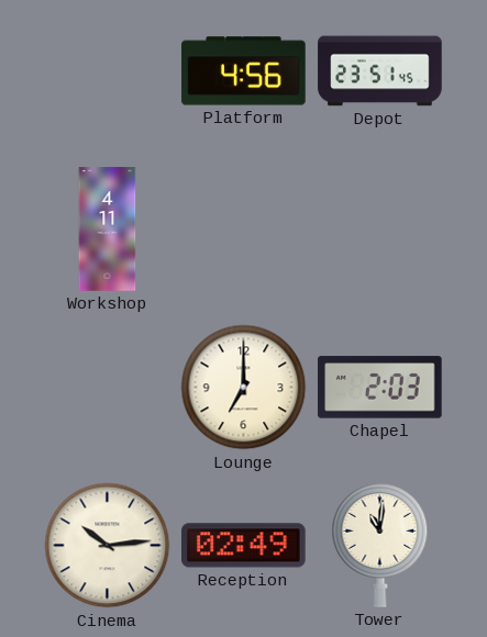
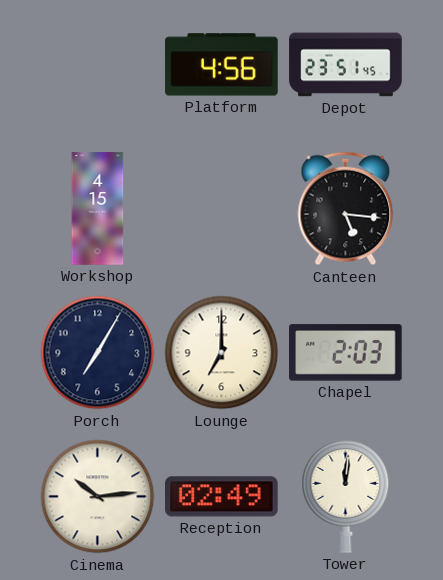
Workshop: 4:11 -> 4:15 (98, 209)
Canteen: none -> 5:16 (346, 209)
Porch: none -> 7:05 (98, 353)
Tower: 11:01 -> 12:01 (346, 497)
